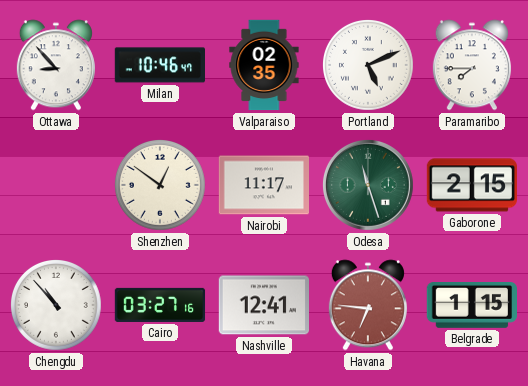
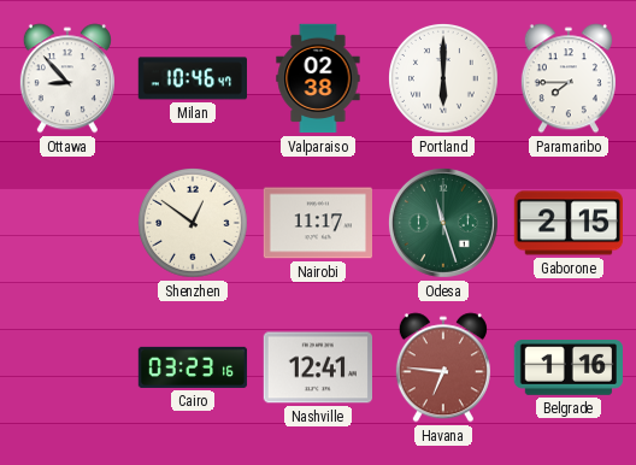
Valparaiso: 02:35 -> 02:38 (318, 78)
Portland: 5:11 -> 6:00 (444, 80)
Chengdu: 10:53 -> none (57, 306)
Cairo: 03:27 -> 03:23 (193, 367)
Belgrade: 1:15 -> 1:16 (567, 369)
